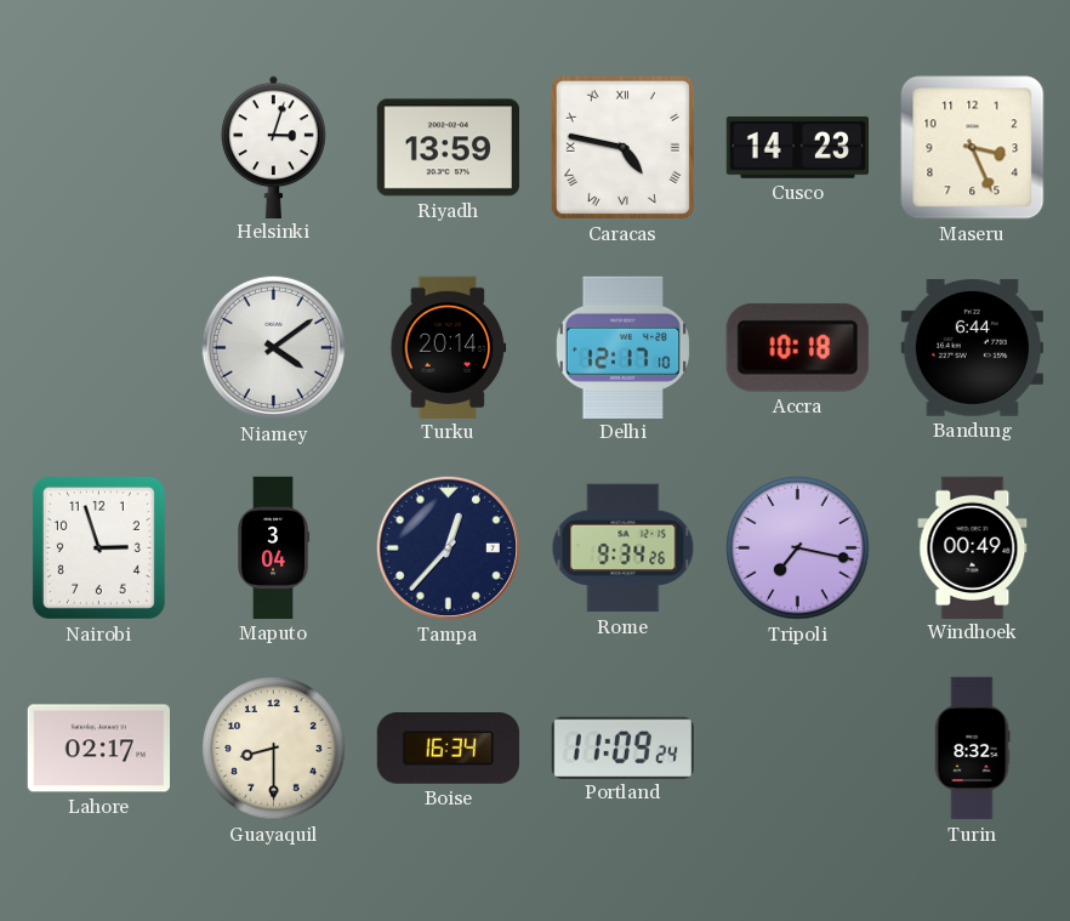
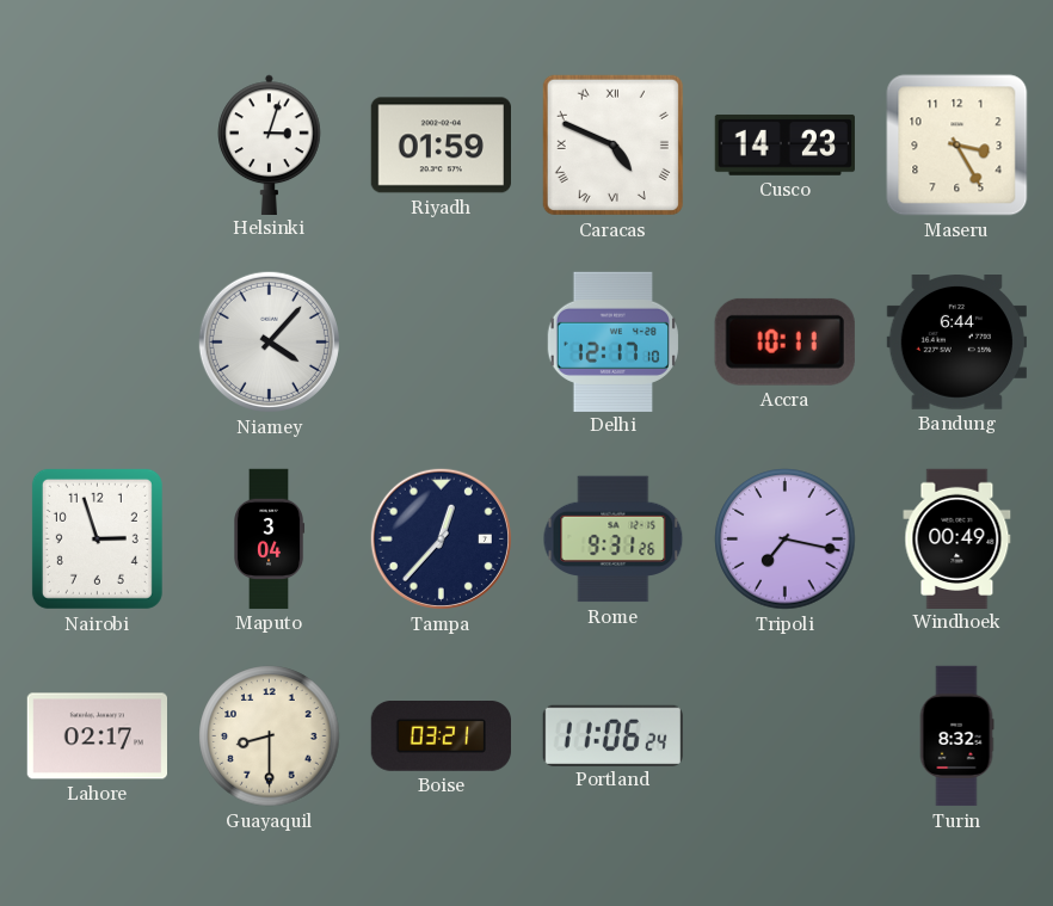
Riyadh: 13:59 -> 01:59 (441, 146)
Caracas: 4:47 -> 4:49 (612, 144)
Maseru: 3:26 -> 3:25 (957, 146)
Niamey: 4:09 -> 4:07 (269, 341)
Turku: 20:14 -> none (449, 347)
Accra: 10:18 -> 10:11 (784, 341)
Rome: 9:34 -> 9:31 (614, 540)
Boise: 16:34 -> 03:21 (441, 736)
Portland: 11:09 -> 11:06 (612, 735)
